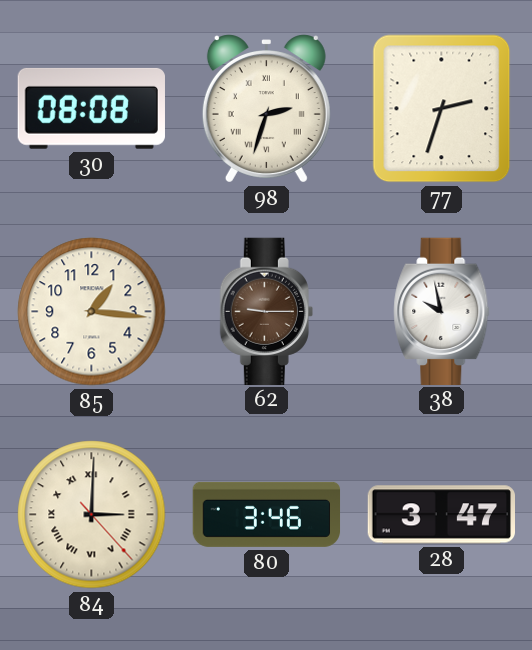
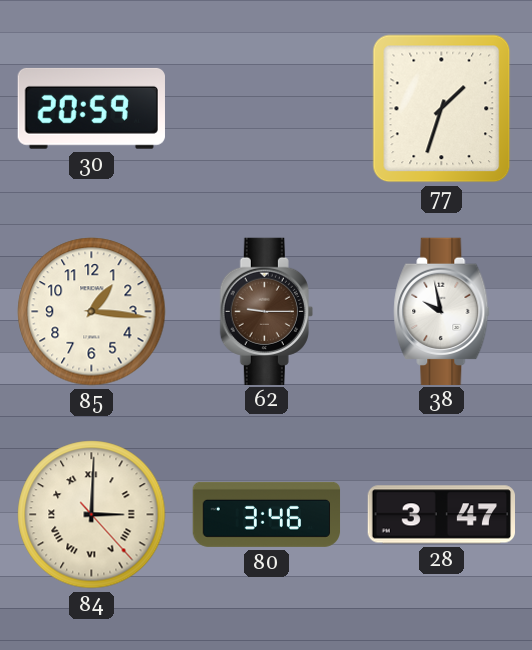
30: 08:08 -> 20:59 (91, 108)
98: 2:33 -> none (266, 109)
77: 2:33 -> 1:33 (442, 109)
